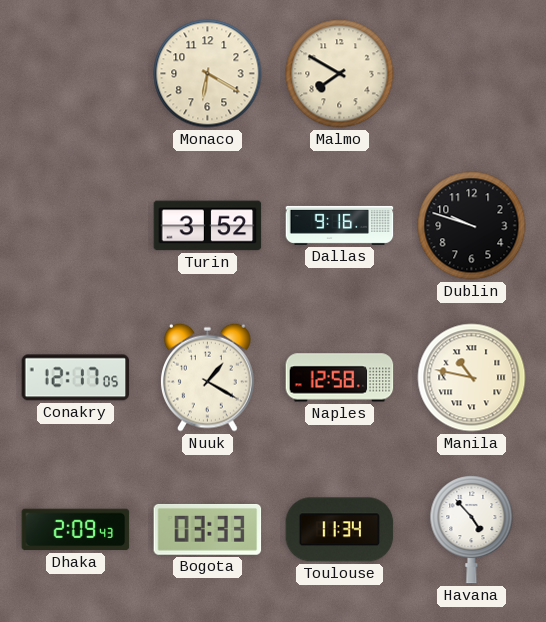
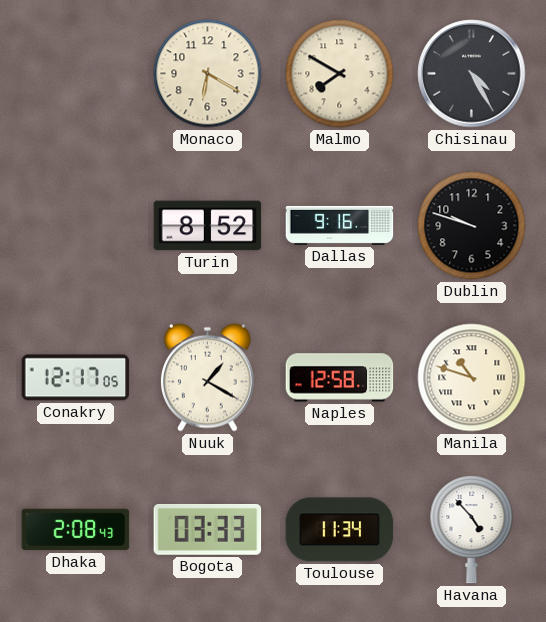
Chisinau: none -> 4:25 (472, 74)
Turin: 3:52 -> 8:52 (208, 226)
Manila: 10:47 -> 10:48 (472, 378)
Dhaka: 2:09 -> 2:08 (76, 530)
